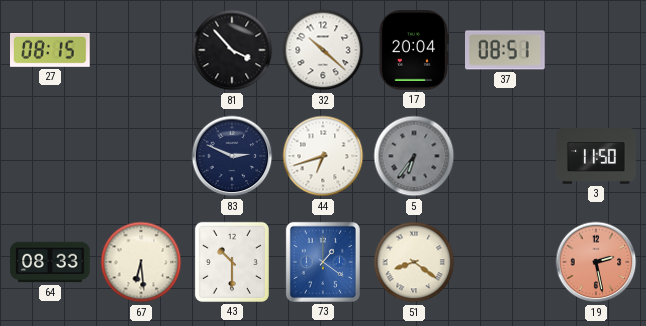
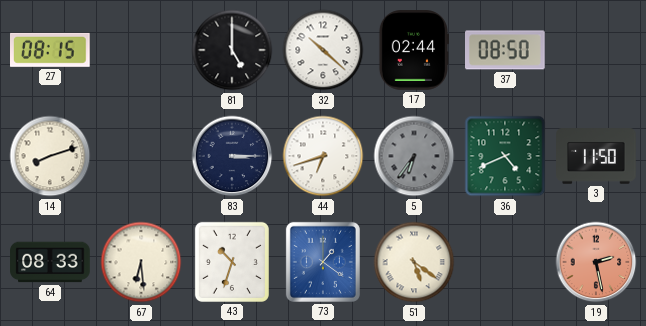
81: 3:53 -> 5:00 (232, 50)
17: 20:04 -> 02:44 (413, 50)
37: 08:51 -> 08:50 (506, 50)
14: none -> 8:12 (50, 156)
83: 2:49 -> 3:15 (232, 156)
36: none -> 4:41 (505, 156)
43: 10:30 -> 10:33 (232, 262)
51: 8:21 -> 5:21 (414, 262)
